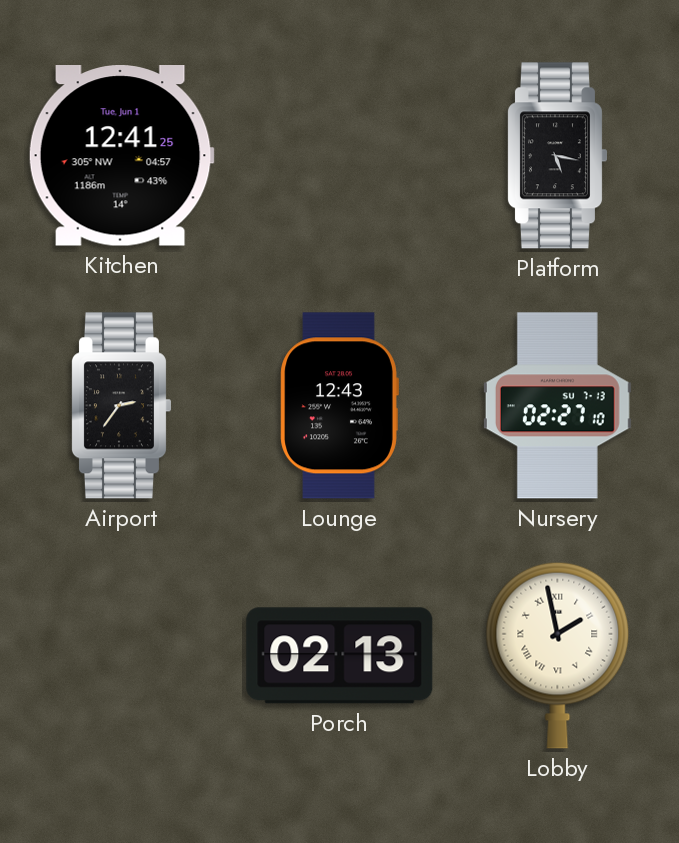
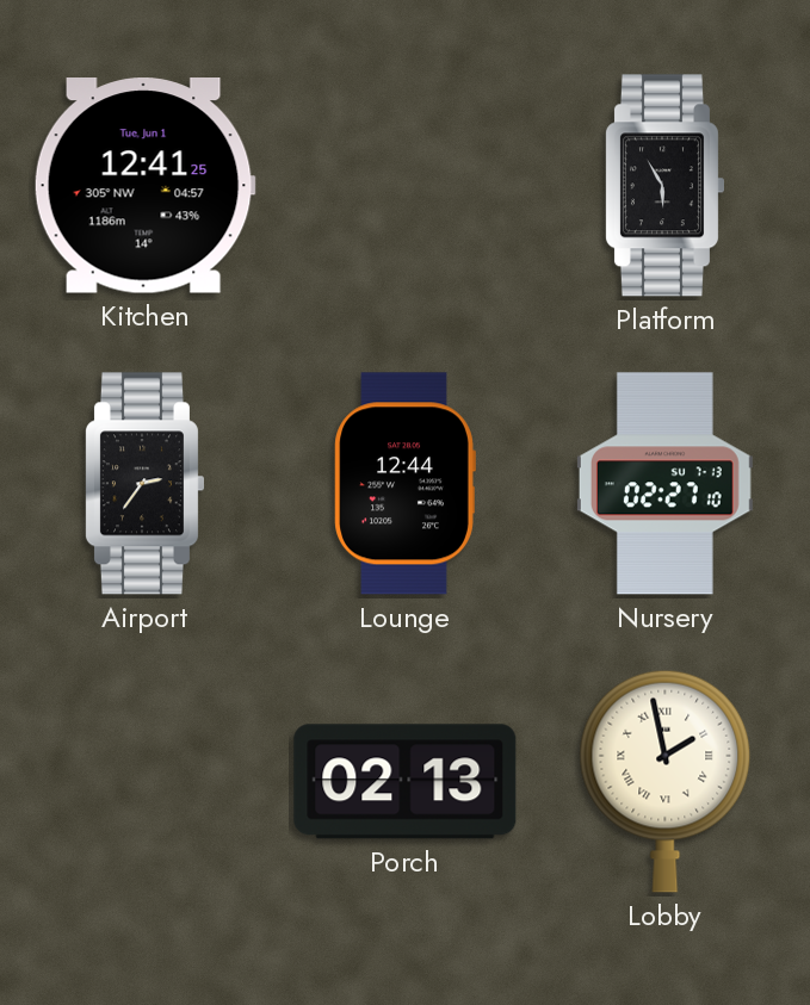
Platform: 5:17 -> 5:55 (664, 186)
Lounge: 12:43 -> 12:44 (404, 484)
